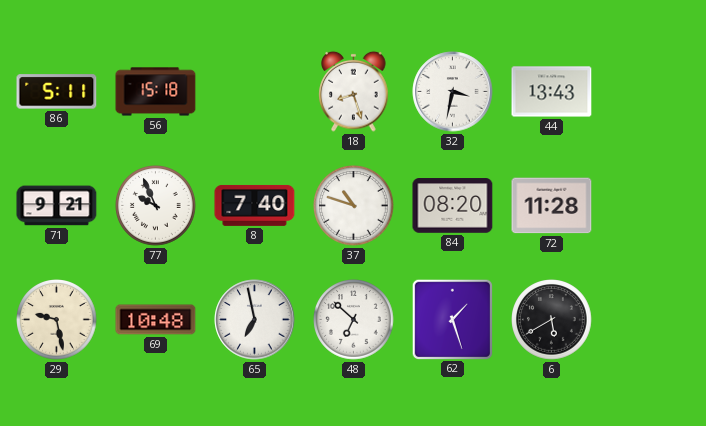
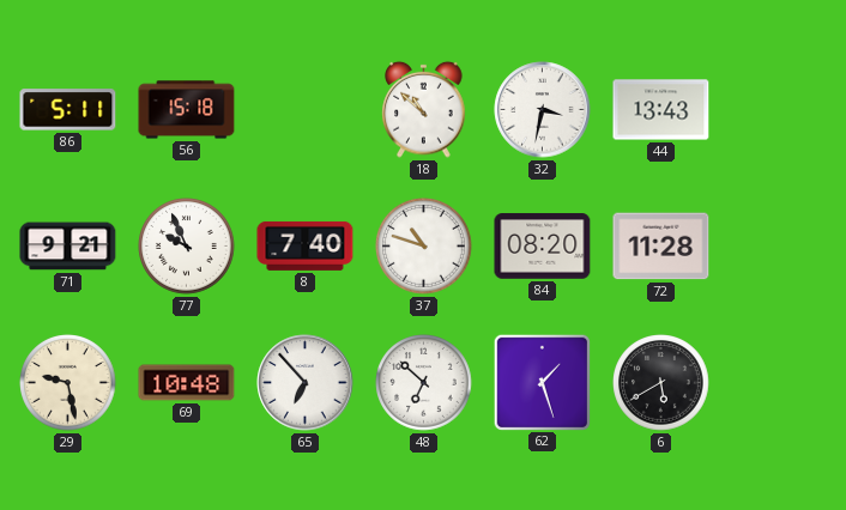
18: 8:27 -> 10:52 (424, 109)
65: 6:58 -> 6:53 (306, 383)
